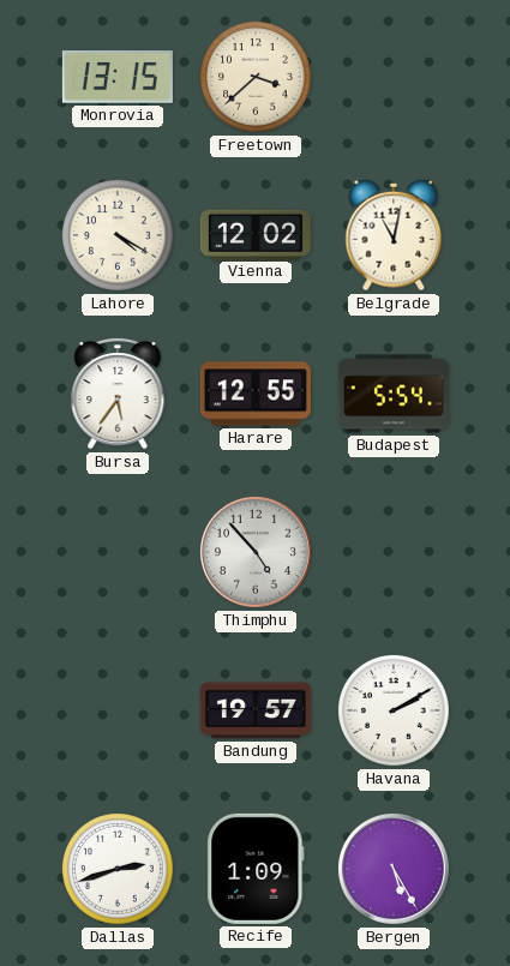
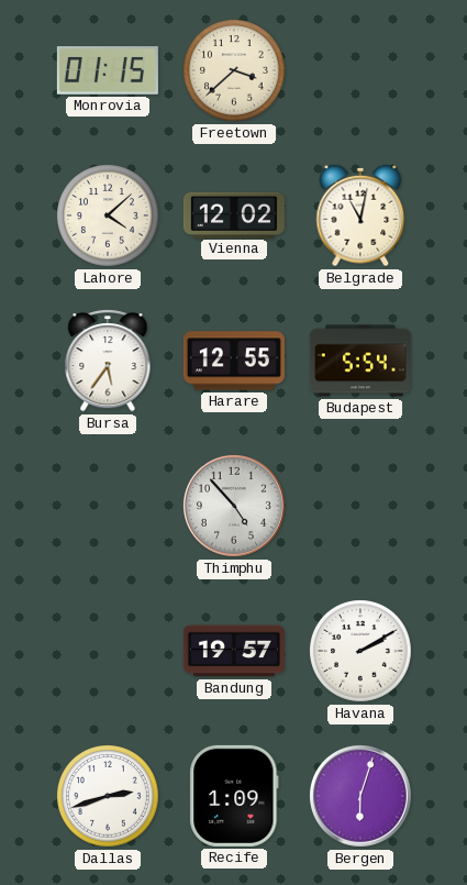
Monrovia: 13:15 -> 01:15 (108, 70)
Lahore: 4:20 -> 4:08 (109, 217)
Bergen: 5:25 -> 6:03 (360, 796)
